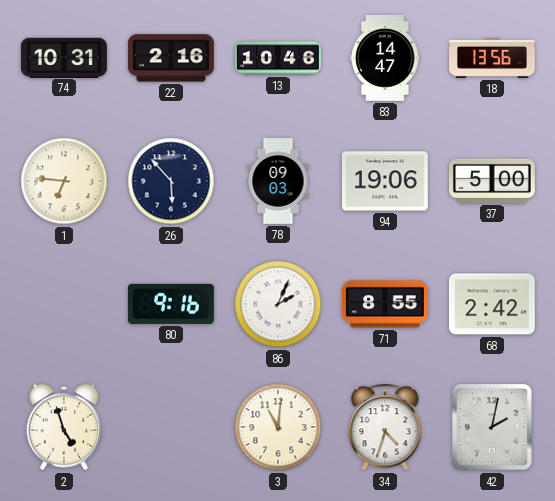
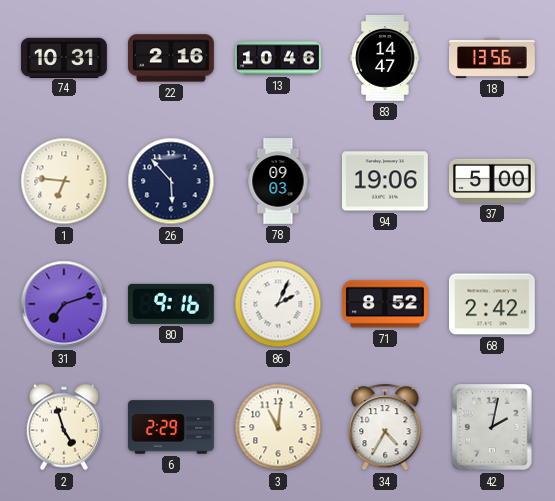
31: none -> 7:12 (64, 304)
71: 8:55 -> 8:52 (385, 304)
6: none -> 2:29 (171, 427)
34: 4:33 -> 4:35 (385, 427)
